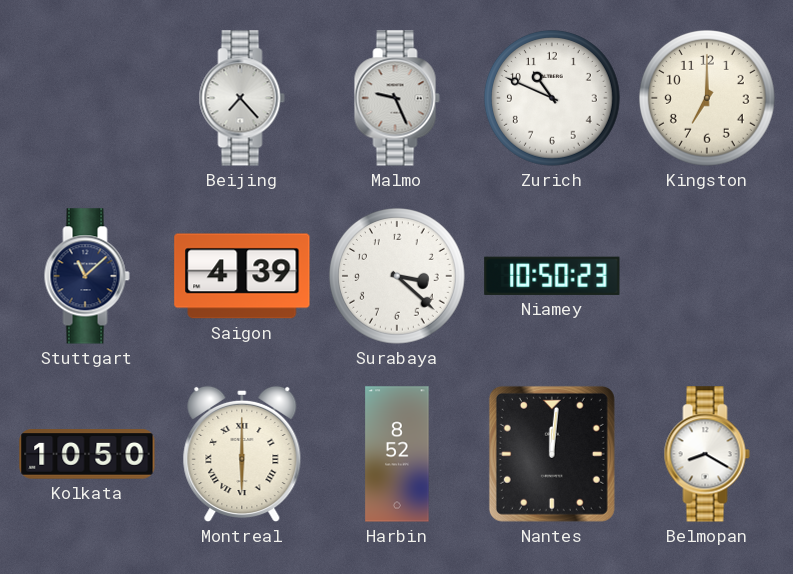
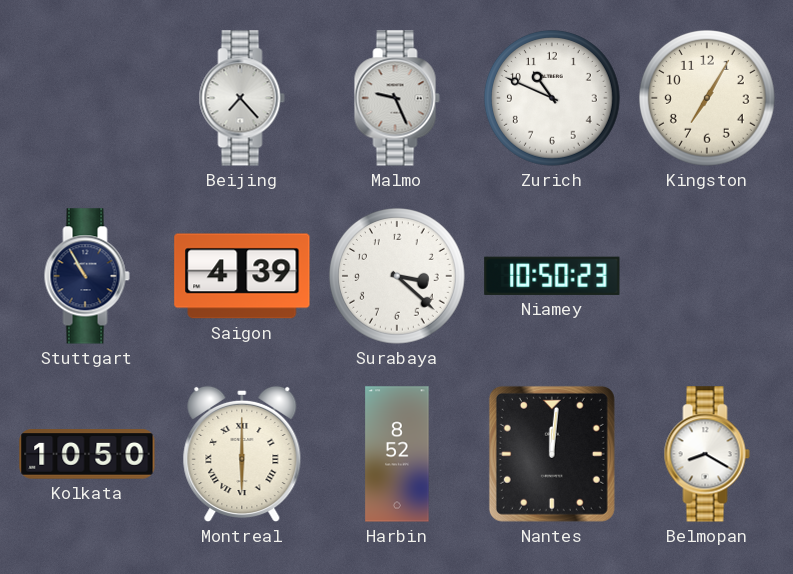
Kingston: 7:00 -> 7:05 (707, 98)
Stuttgart: 11:08 -> 10:55 (87, 276)
